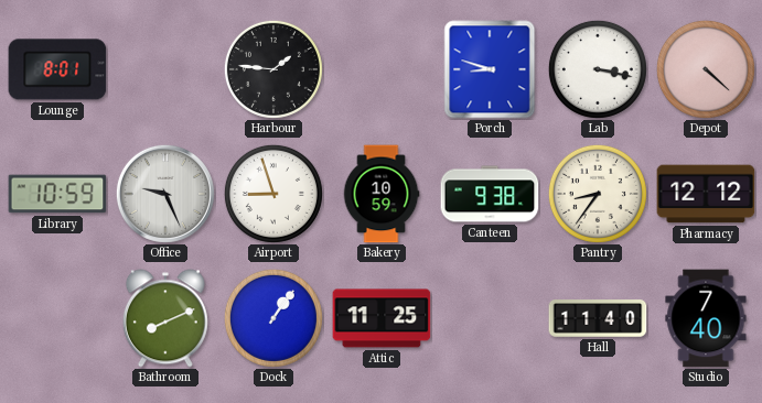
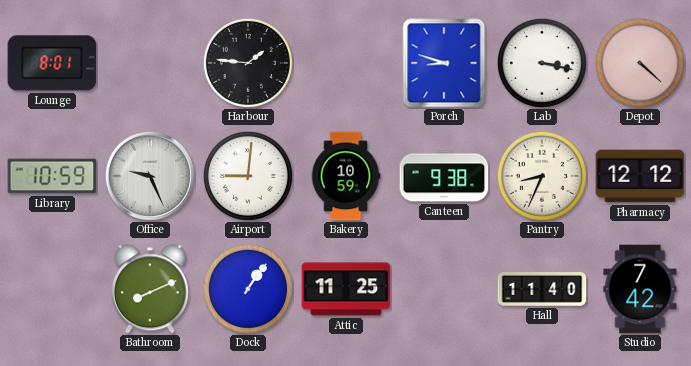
Airport: 8:57 -> 9:01 (248, 176)
Pantry: 8:36 -> 8:34 (542, 176)
Studio: 7:40 -> 7:42 (640, 289)
